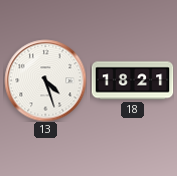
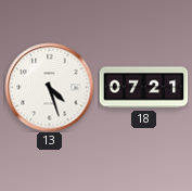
18: 18:21 -> 07:21 (143, 88)
